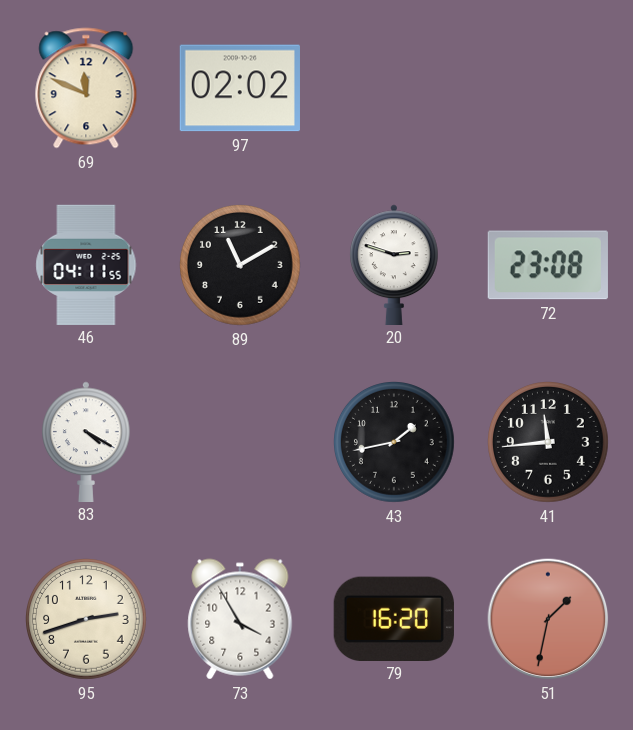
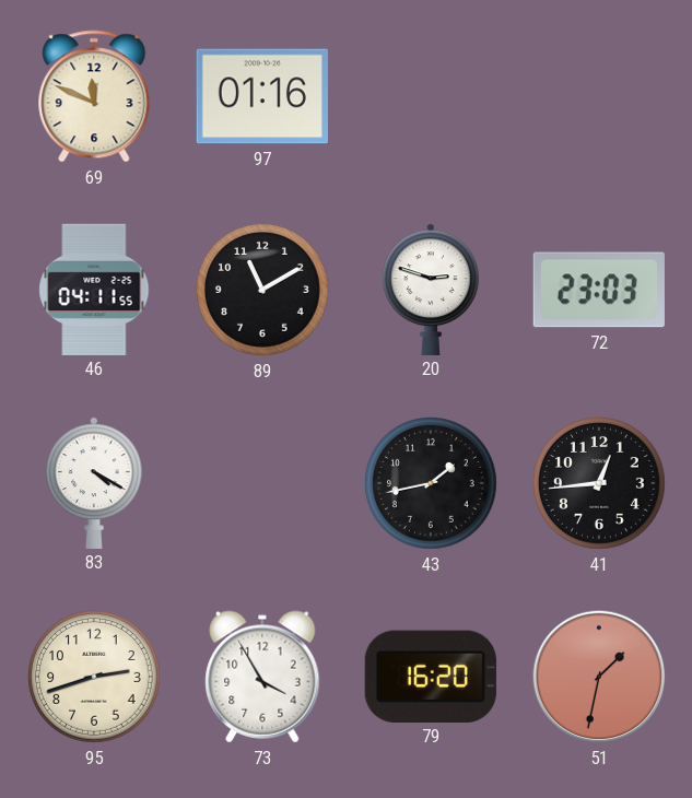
97: 02:02 -> 01:16 (262, 96)
72: 23:08 -> 23:03 (599, 290)
41: 11:44 -> 12:44 (600, 484)
